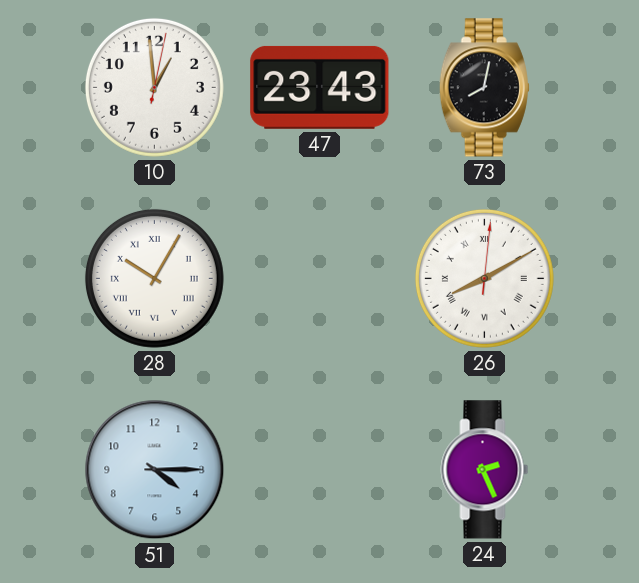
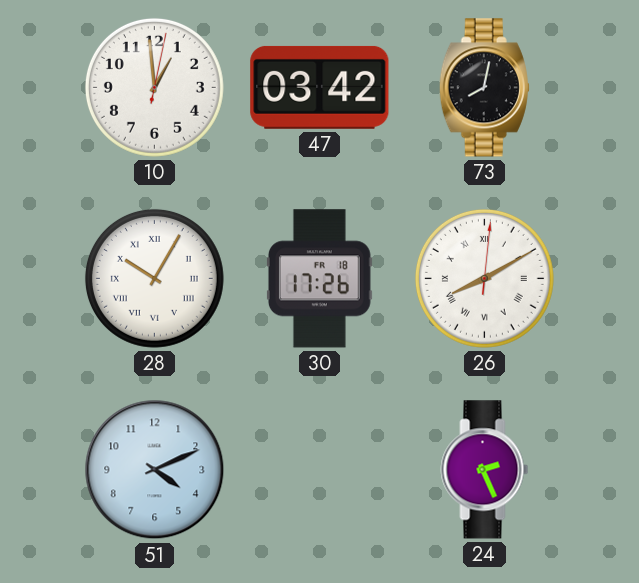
47: 23:43 -> 03:42 (320, 87)
30: none -> 17:26 (319, 279)
51: 4:15 -> 4:11 (155, 470)
